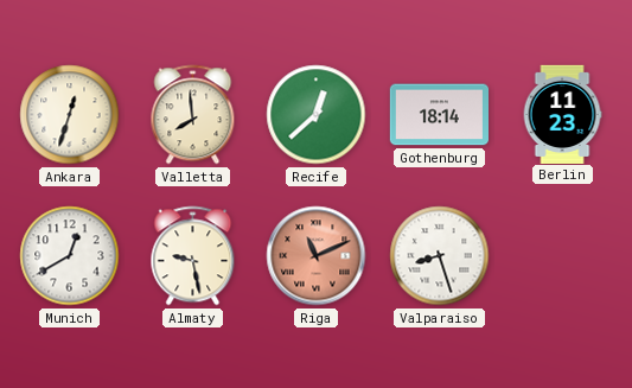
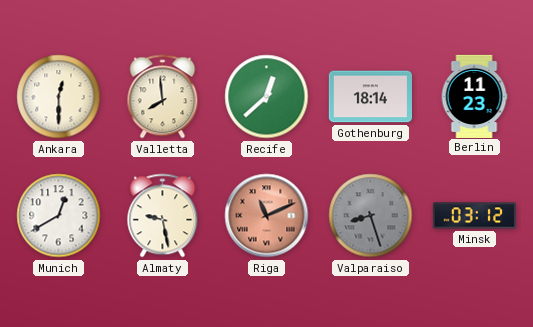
Ankara: 12:33 -> 12:30 (59, 97)
Valparaiso dial: white -> grey (371, 216)
Minsk: none -> 03:12 (474, 216)
